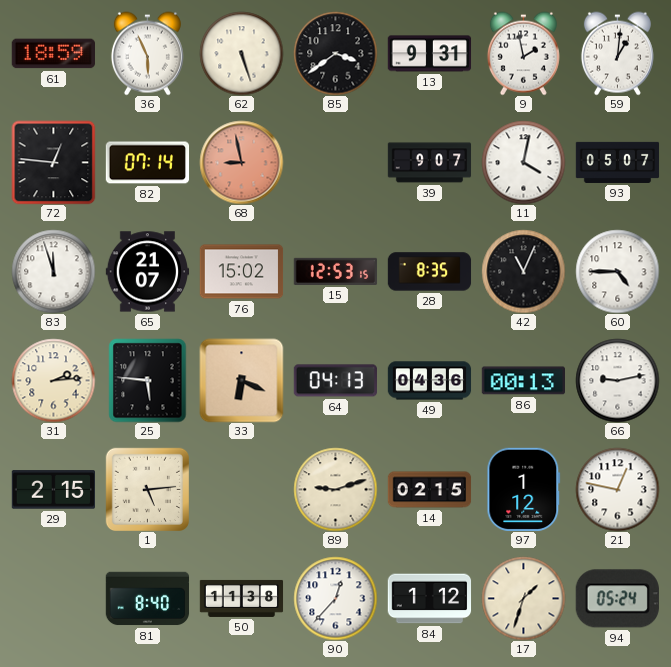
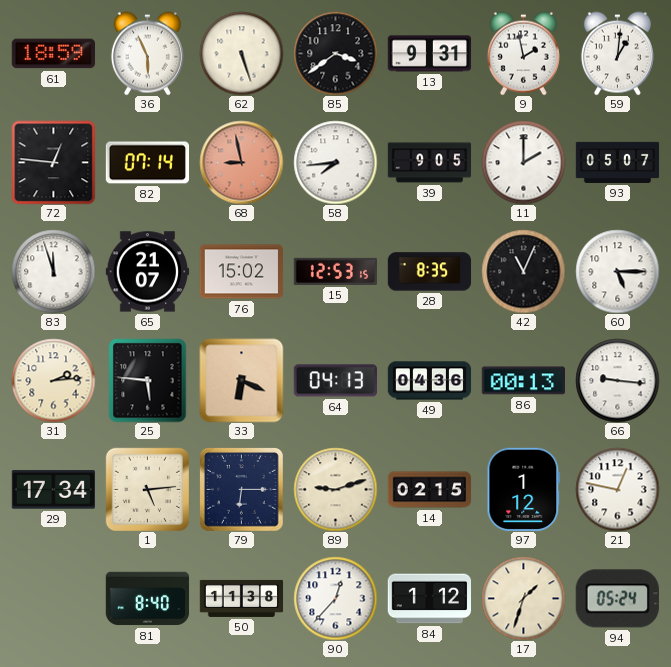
58: none -> 7:44 (335, 162)
39: 9:07 -> 9:05 (429, 163)
11: 4:02 -> 2:00 (523, 162)
60: 4:45 -> 5:15 (617, 271)
66: 9:13 -> 9:16 (617, 380)
29: 2:15 -> 17:34 (53, 490)
79: none -> 6:15 (242, 490)
